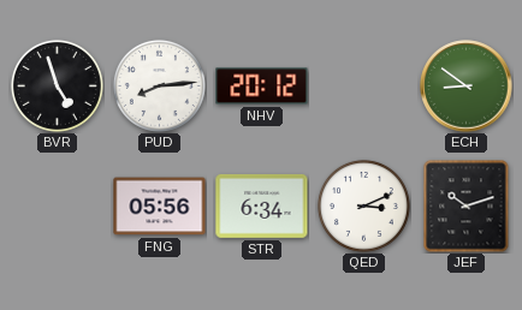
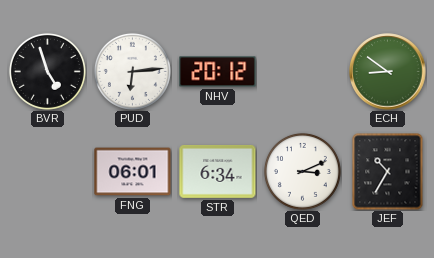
PUD: 8:14 -> 6:14 (132, 71)
FNG: 05:56 -> 06:01 (133, 172)
JEF: 10:12 -> 10:35 (388, 171)
